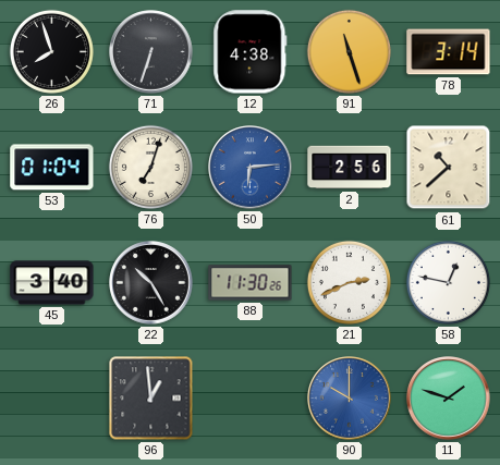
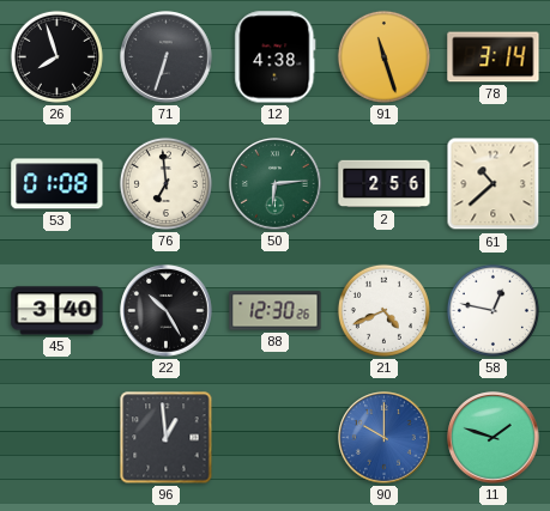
53: 01:04 -> 01:08 (58, 184)
76: 7:03 -> 6:59 (165, 183)
50 dial: blue -> green (276, 184)
88: 11:30 -> 12:30 (276, 311)
21: 2:41 -> 4:41 (383, 310)
